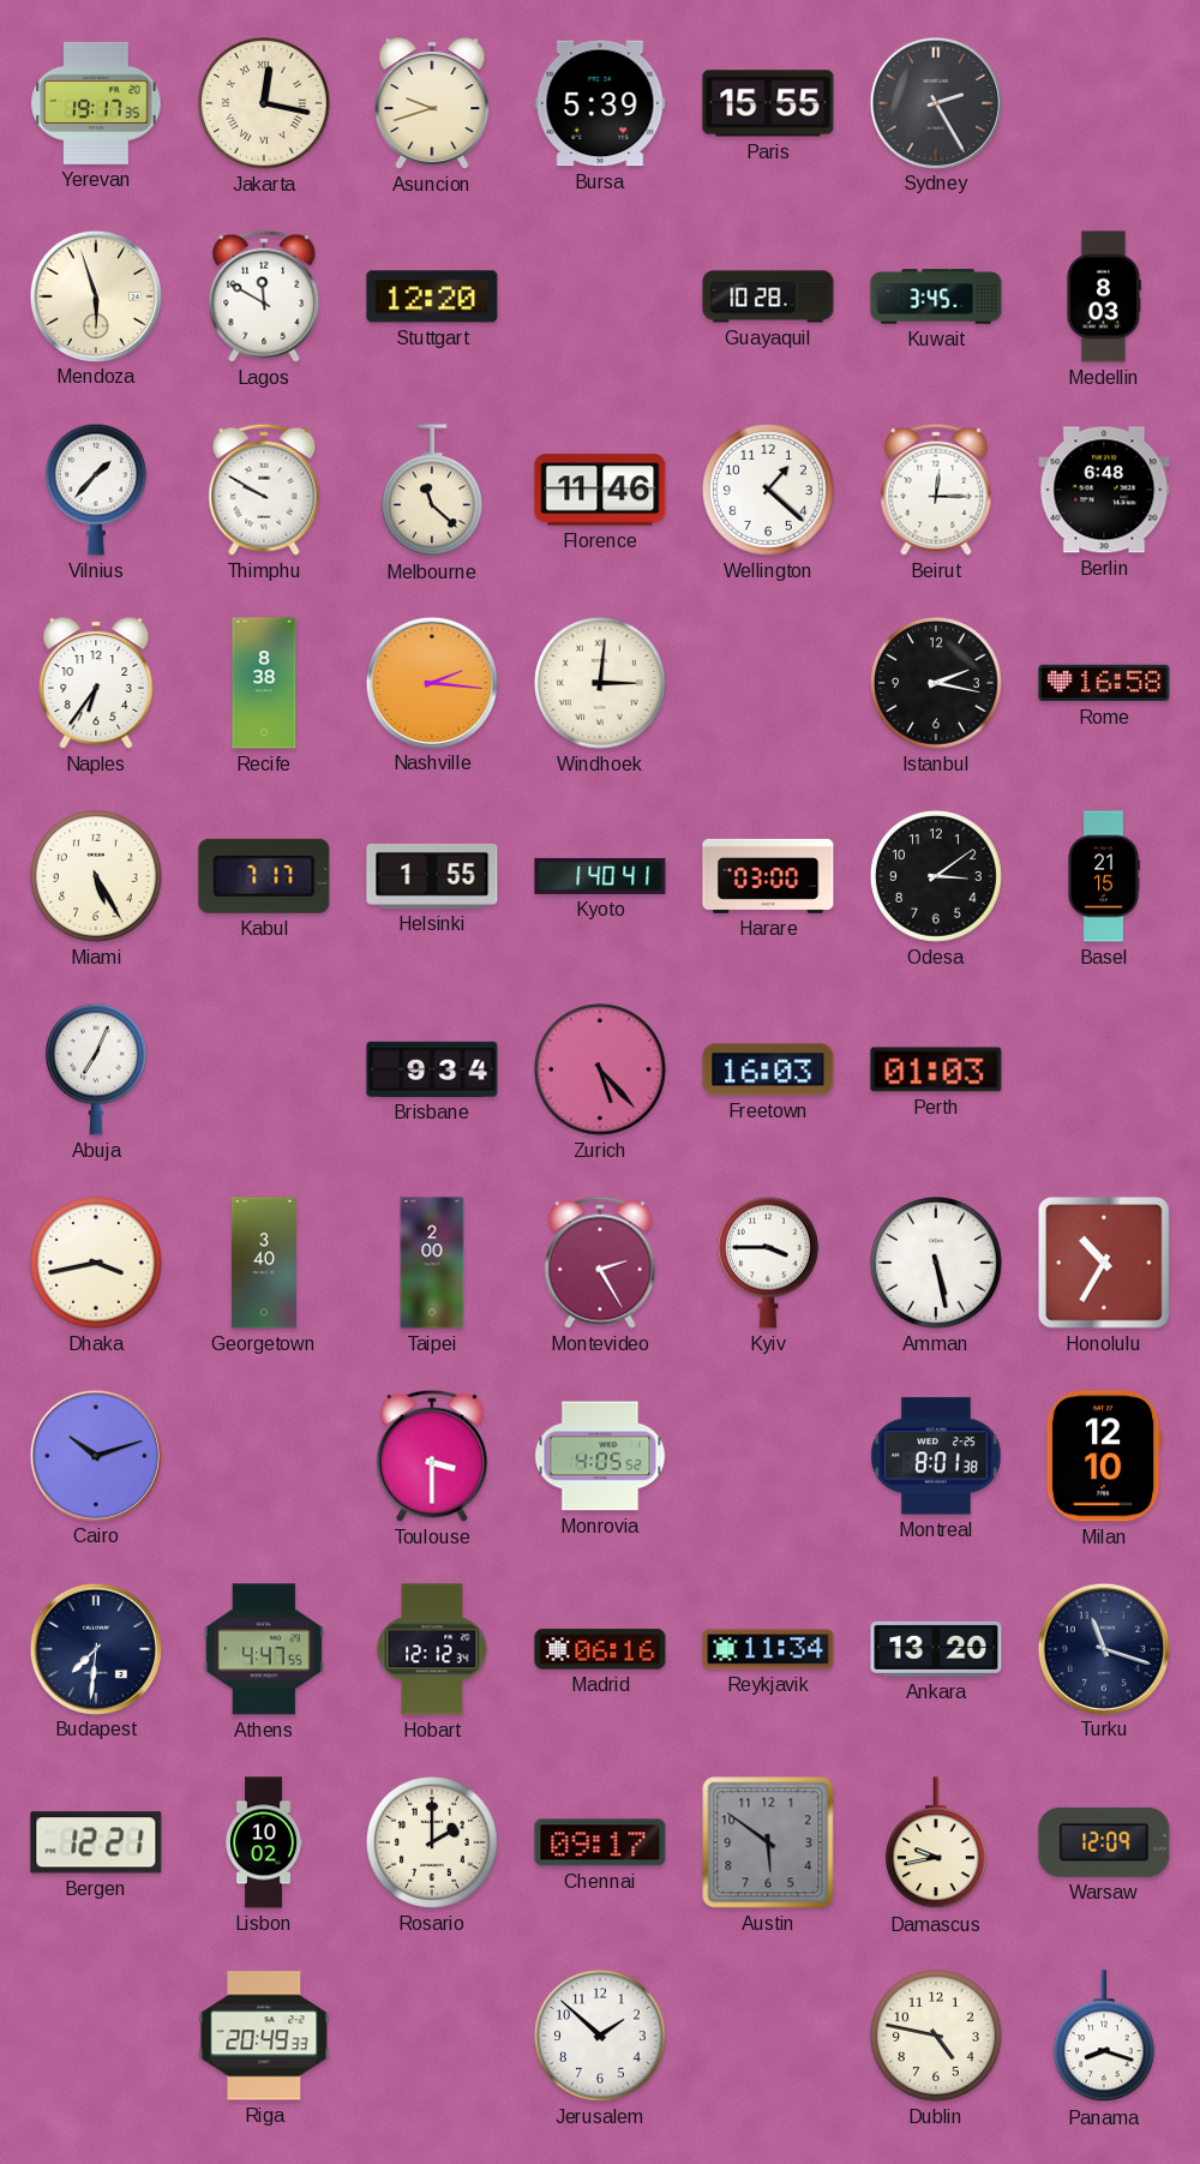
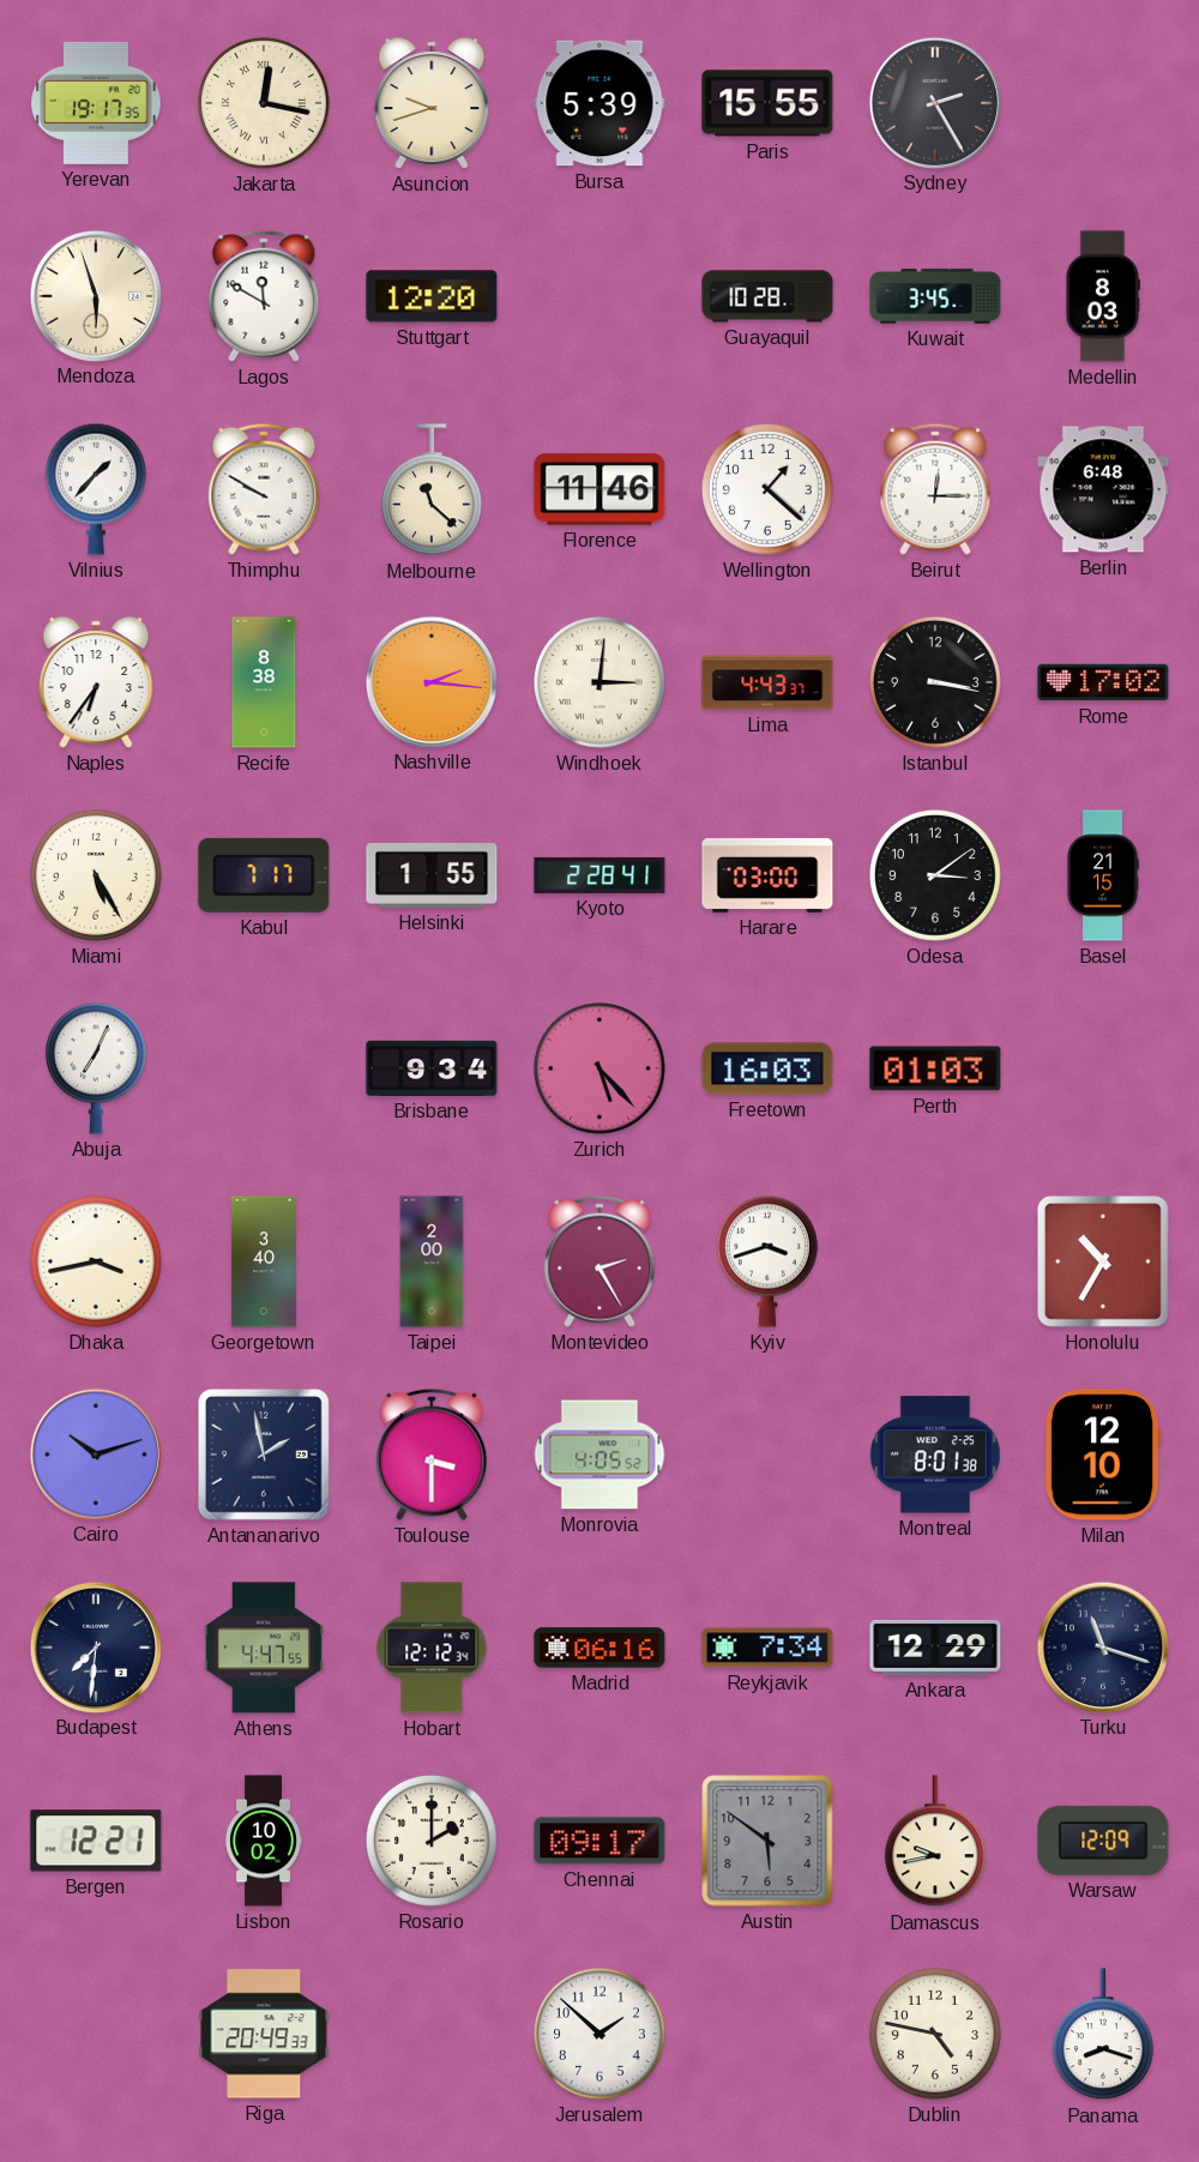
Lima: none -> 4:43 (767, 682)
Istanbul: 2:17 -> 3:17 (935, 682)
Rome: 16:58 -> 17:02 (1103, 682)
Kyoto: 1:40 -> 2:28 (599, 875)
Kyiv: 3:45 -> 3:42 (767, 1261)
Amman: 5:28 -> none (936, 1263)
Antananarivo: none -> 1:58 (265, 1456)
Reykjavik: 11:34 -> 7:34 (767, 1648)
Ankara: 13:20 -> 12:29 (935, 1648)
